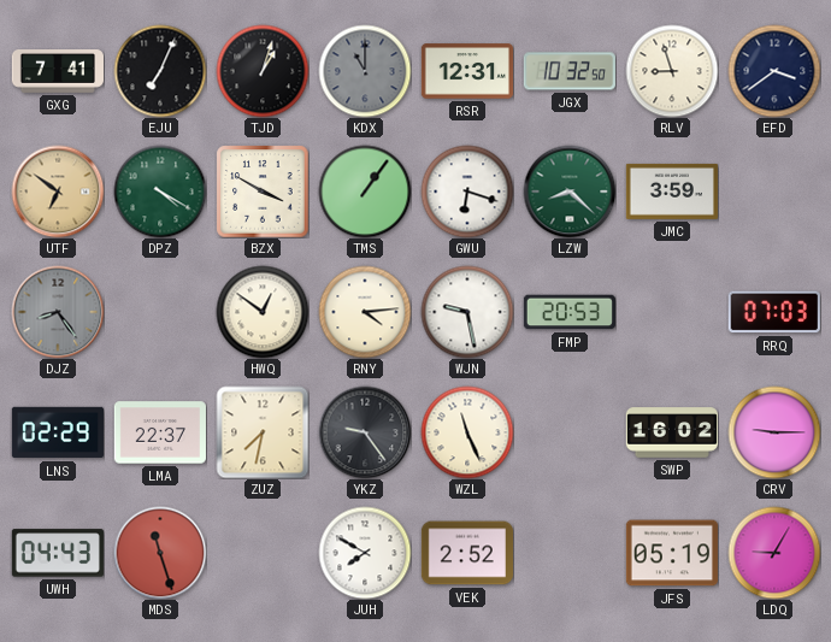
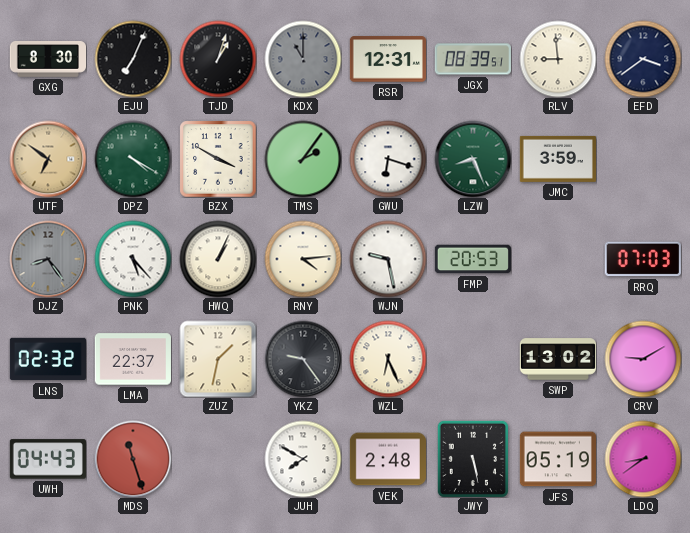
GXG: 7:41 -> 8:30 (47, 60)
JGX: 10:32 -> 08:39 (473, 59)
RLV: 8:57 -> 8:59 (558, 59)
TMS: 1:06 -> 2:06 (303, 159)
LZW: 8:22 -> 8:26 (473, 159)
PNK: none -> 5:23 (133, 259)
HWQ: 12:51 -> 1:04 (218, 259)
LNS: 02:29 -> 02:32 (47, 359)
ZUZ: 7:32 -> 1:32 (218, 359)
WZL: 11:26 -> 6:26 (388, 359)
SWP: 16:02 -> 13:02 (557, 359)
CRV: 9:15 -> 9:10 (643, 359)
VEK: 2:52 -> 2:48 (388, 459)
JWY: none -> 5:28 (473, 459)
LDQ: 9:05 -> 8:39 (643, 459)
